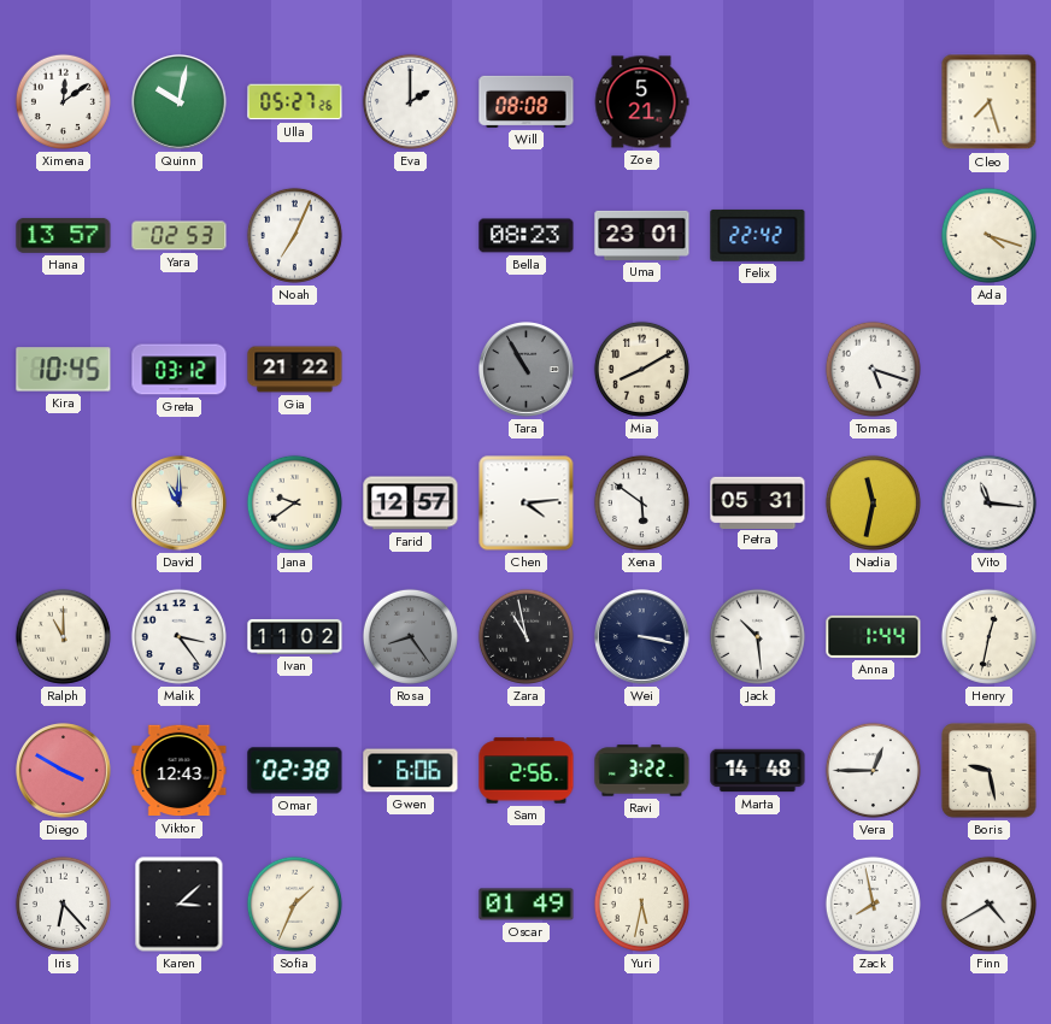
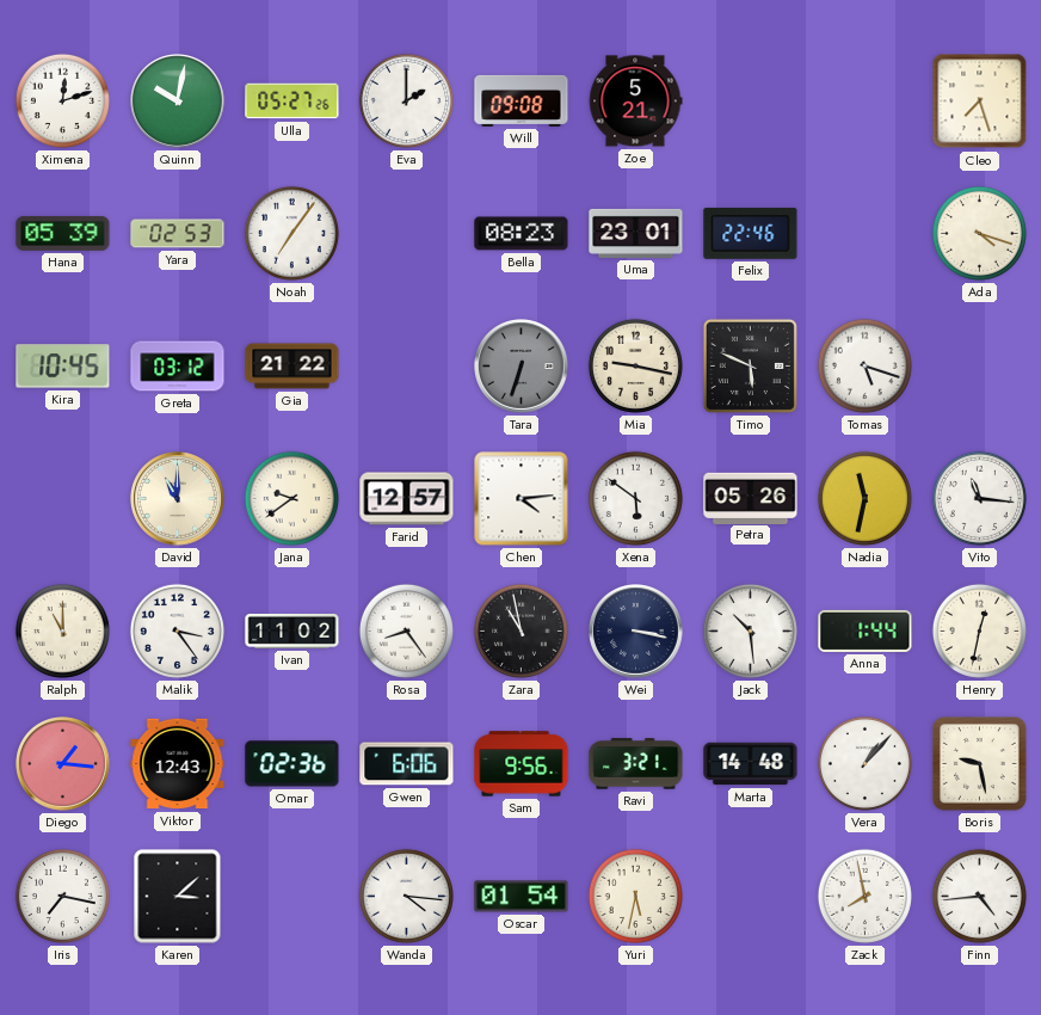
Ximena: 12:09 -> 12:12 (62, 100)
Will: 08:08 -> 09:08 (522, 100)
Hana: 13:57 -> 05:39 (63, 233)
Noah: 7:04 -> 7:06 (291, 233)
Felix: 22:42 -> 22:46 (751, 233)
Tara: 10:55 -> 6:33 (522, 367)
Mia: 8:10 -> 9:17 (635, 365)
Timo: none -> 5:49 (750, 365)
Petra: 05:31 -> 05:26 (751, 498)
Rosa dial: grey -> white (406, 630)
Diego: 3:50 -> 1:16 (63, 764)
Omar: 02:38 -> 02:36 (292, 764)
Sam: 2:56 -> 9:56 (522, 764)
Ravi: 3:22 -> 3:21 (636, 764)
Vera: 12:45 -> 1:07 (864, 763)
Iris: 6:23 -> 7:17 (62, 896)
Sofia: 1:34 -> none (294, 904)
Wanda: none -> 4:16 (406, 896)
Oscar: 01:49 -> 01:54 (522, 897)
Finn: 4:40 -> 4:44 (979, 896)
